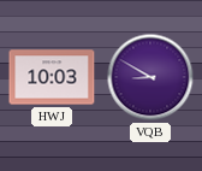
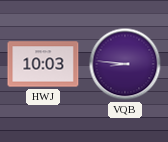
VQB: 8:50 -> 8:46 (125, 64)
